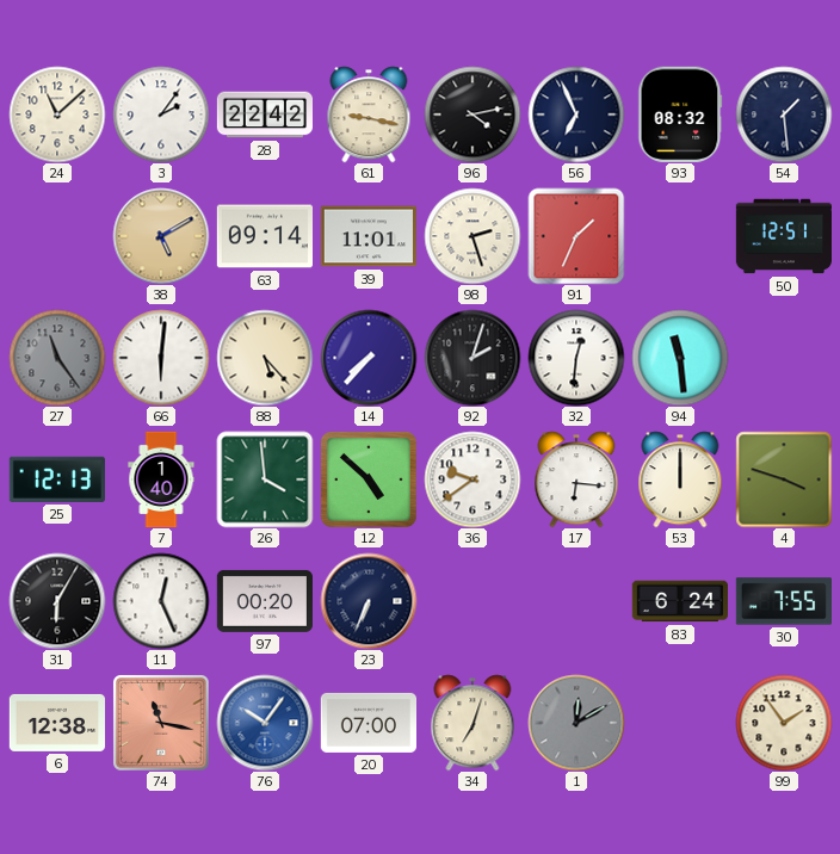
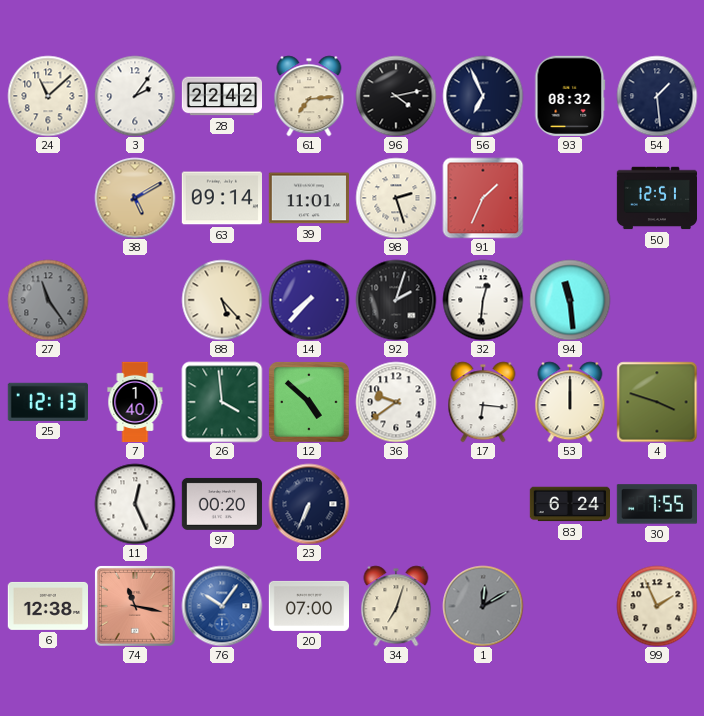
61: 9:17 -> 7:14 (309, 96)
66: 6:01 -> none (161, 358)
31: 6:05 -> none (57, 601)
99: 1:54 -> 1:56 (657, 606)
